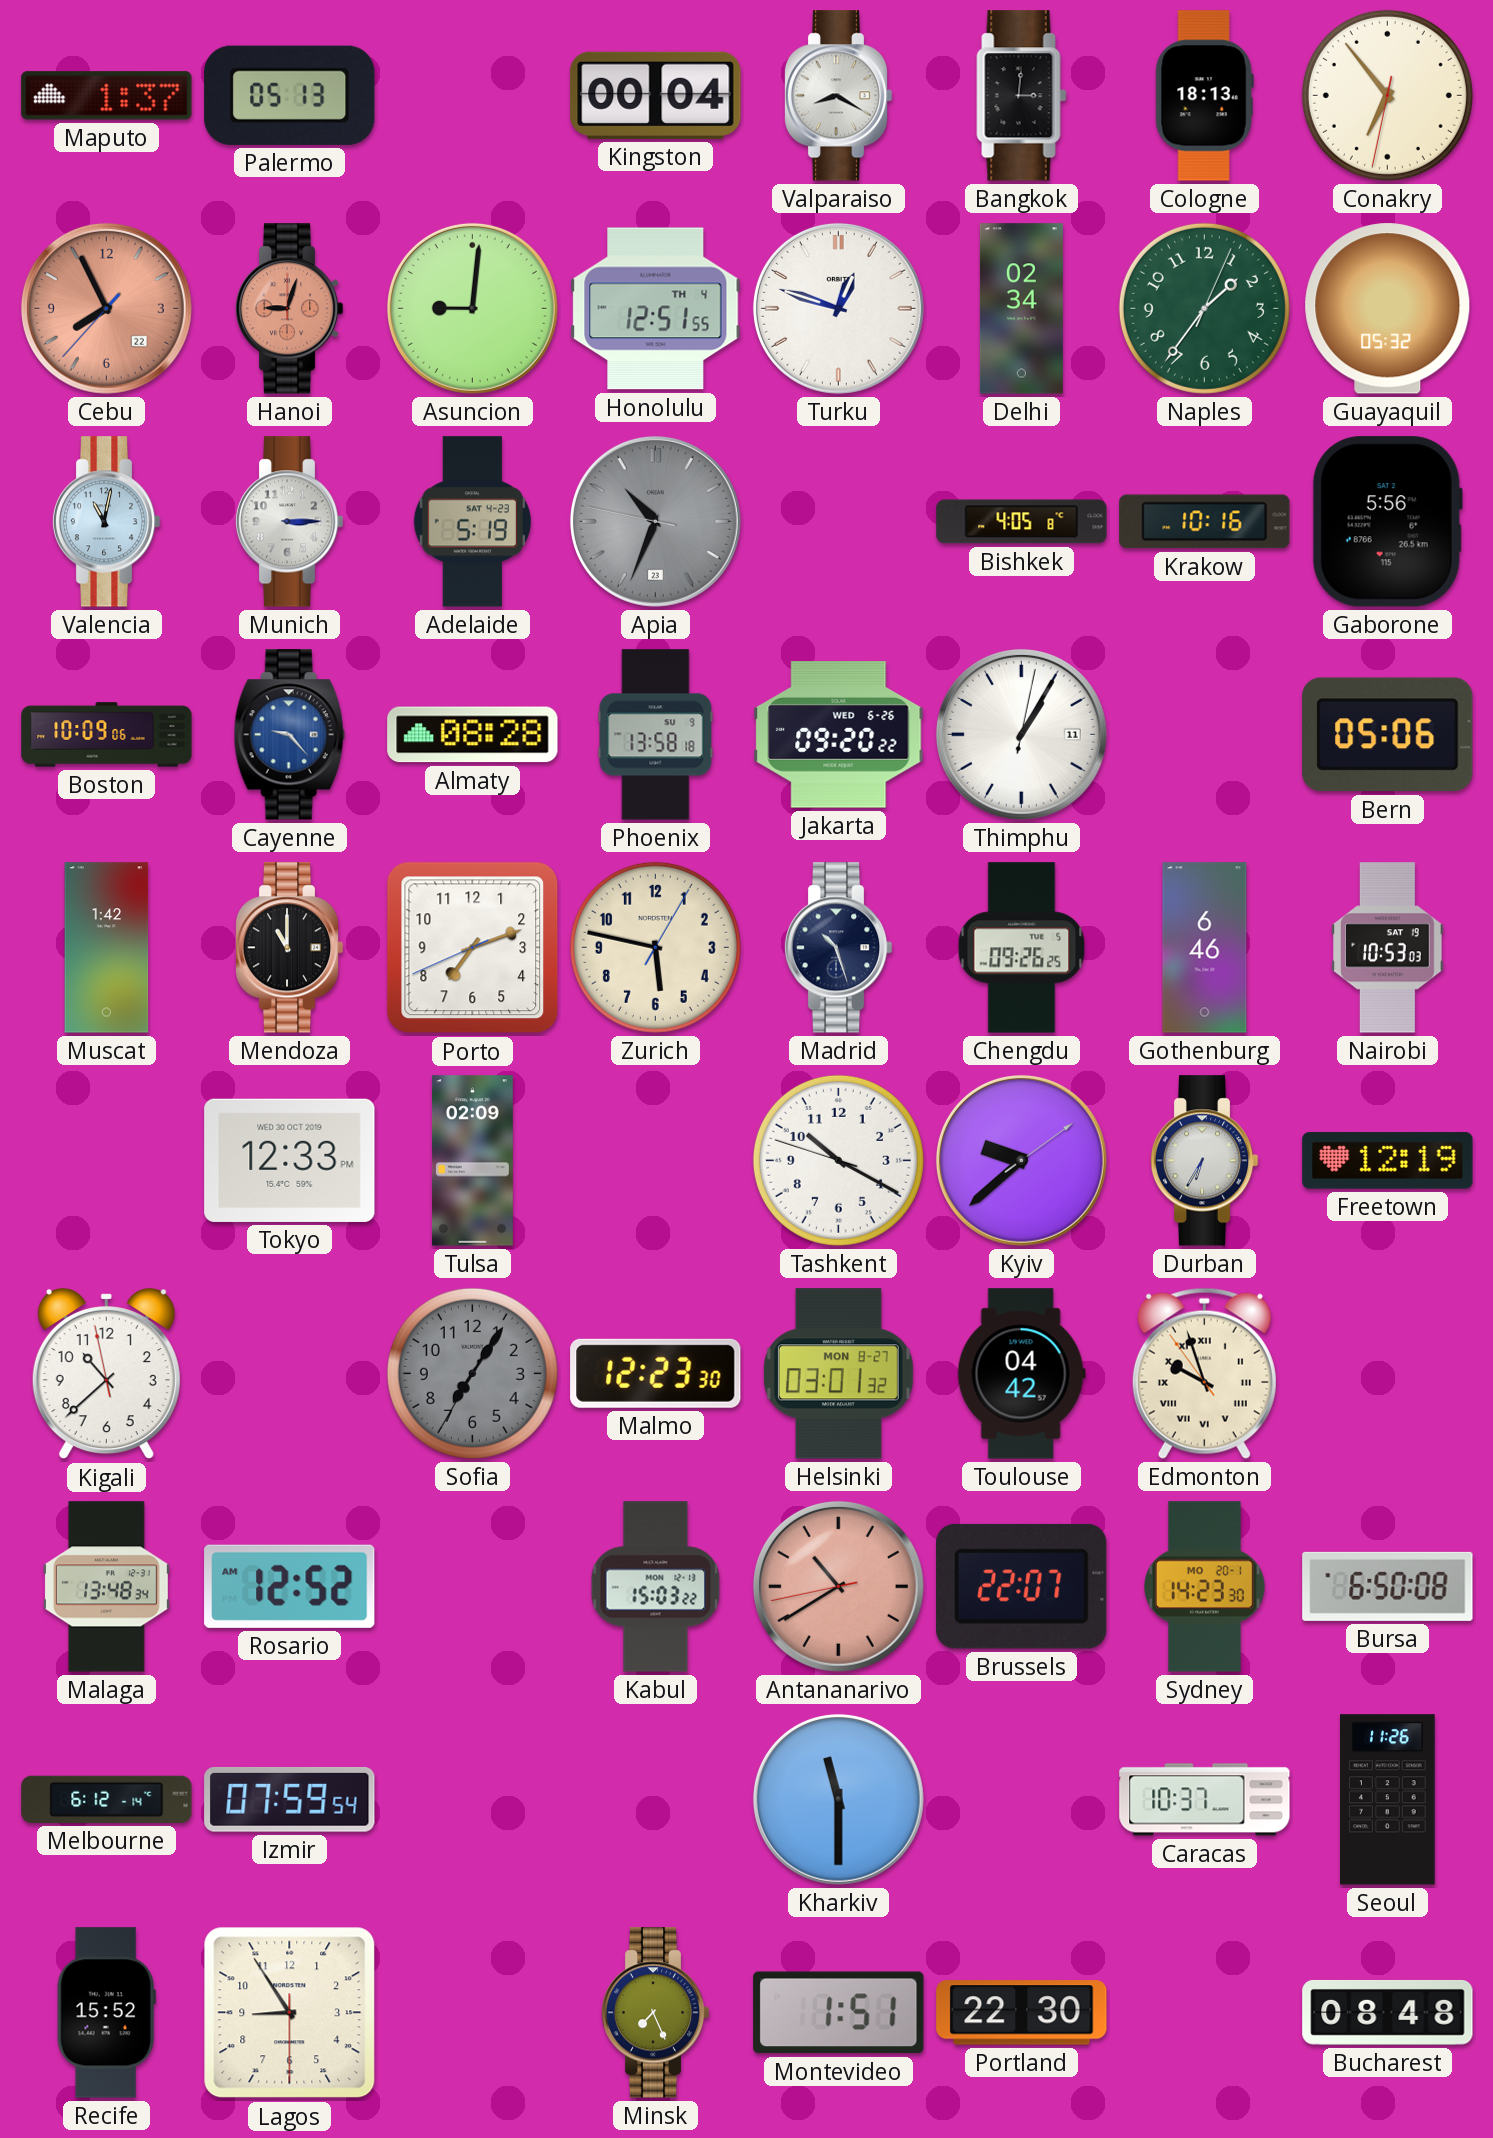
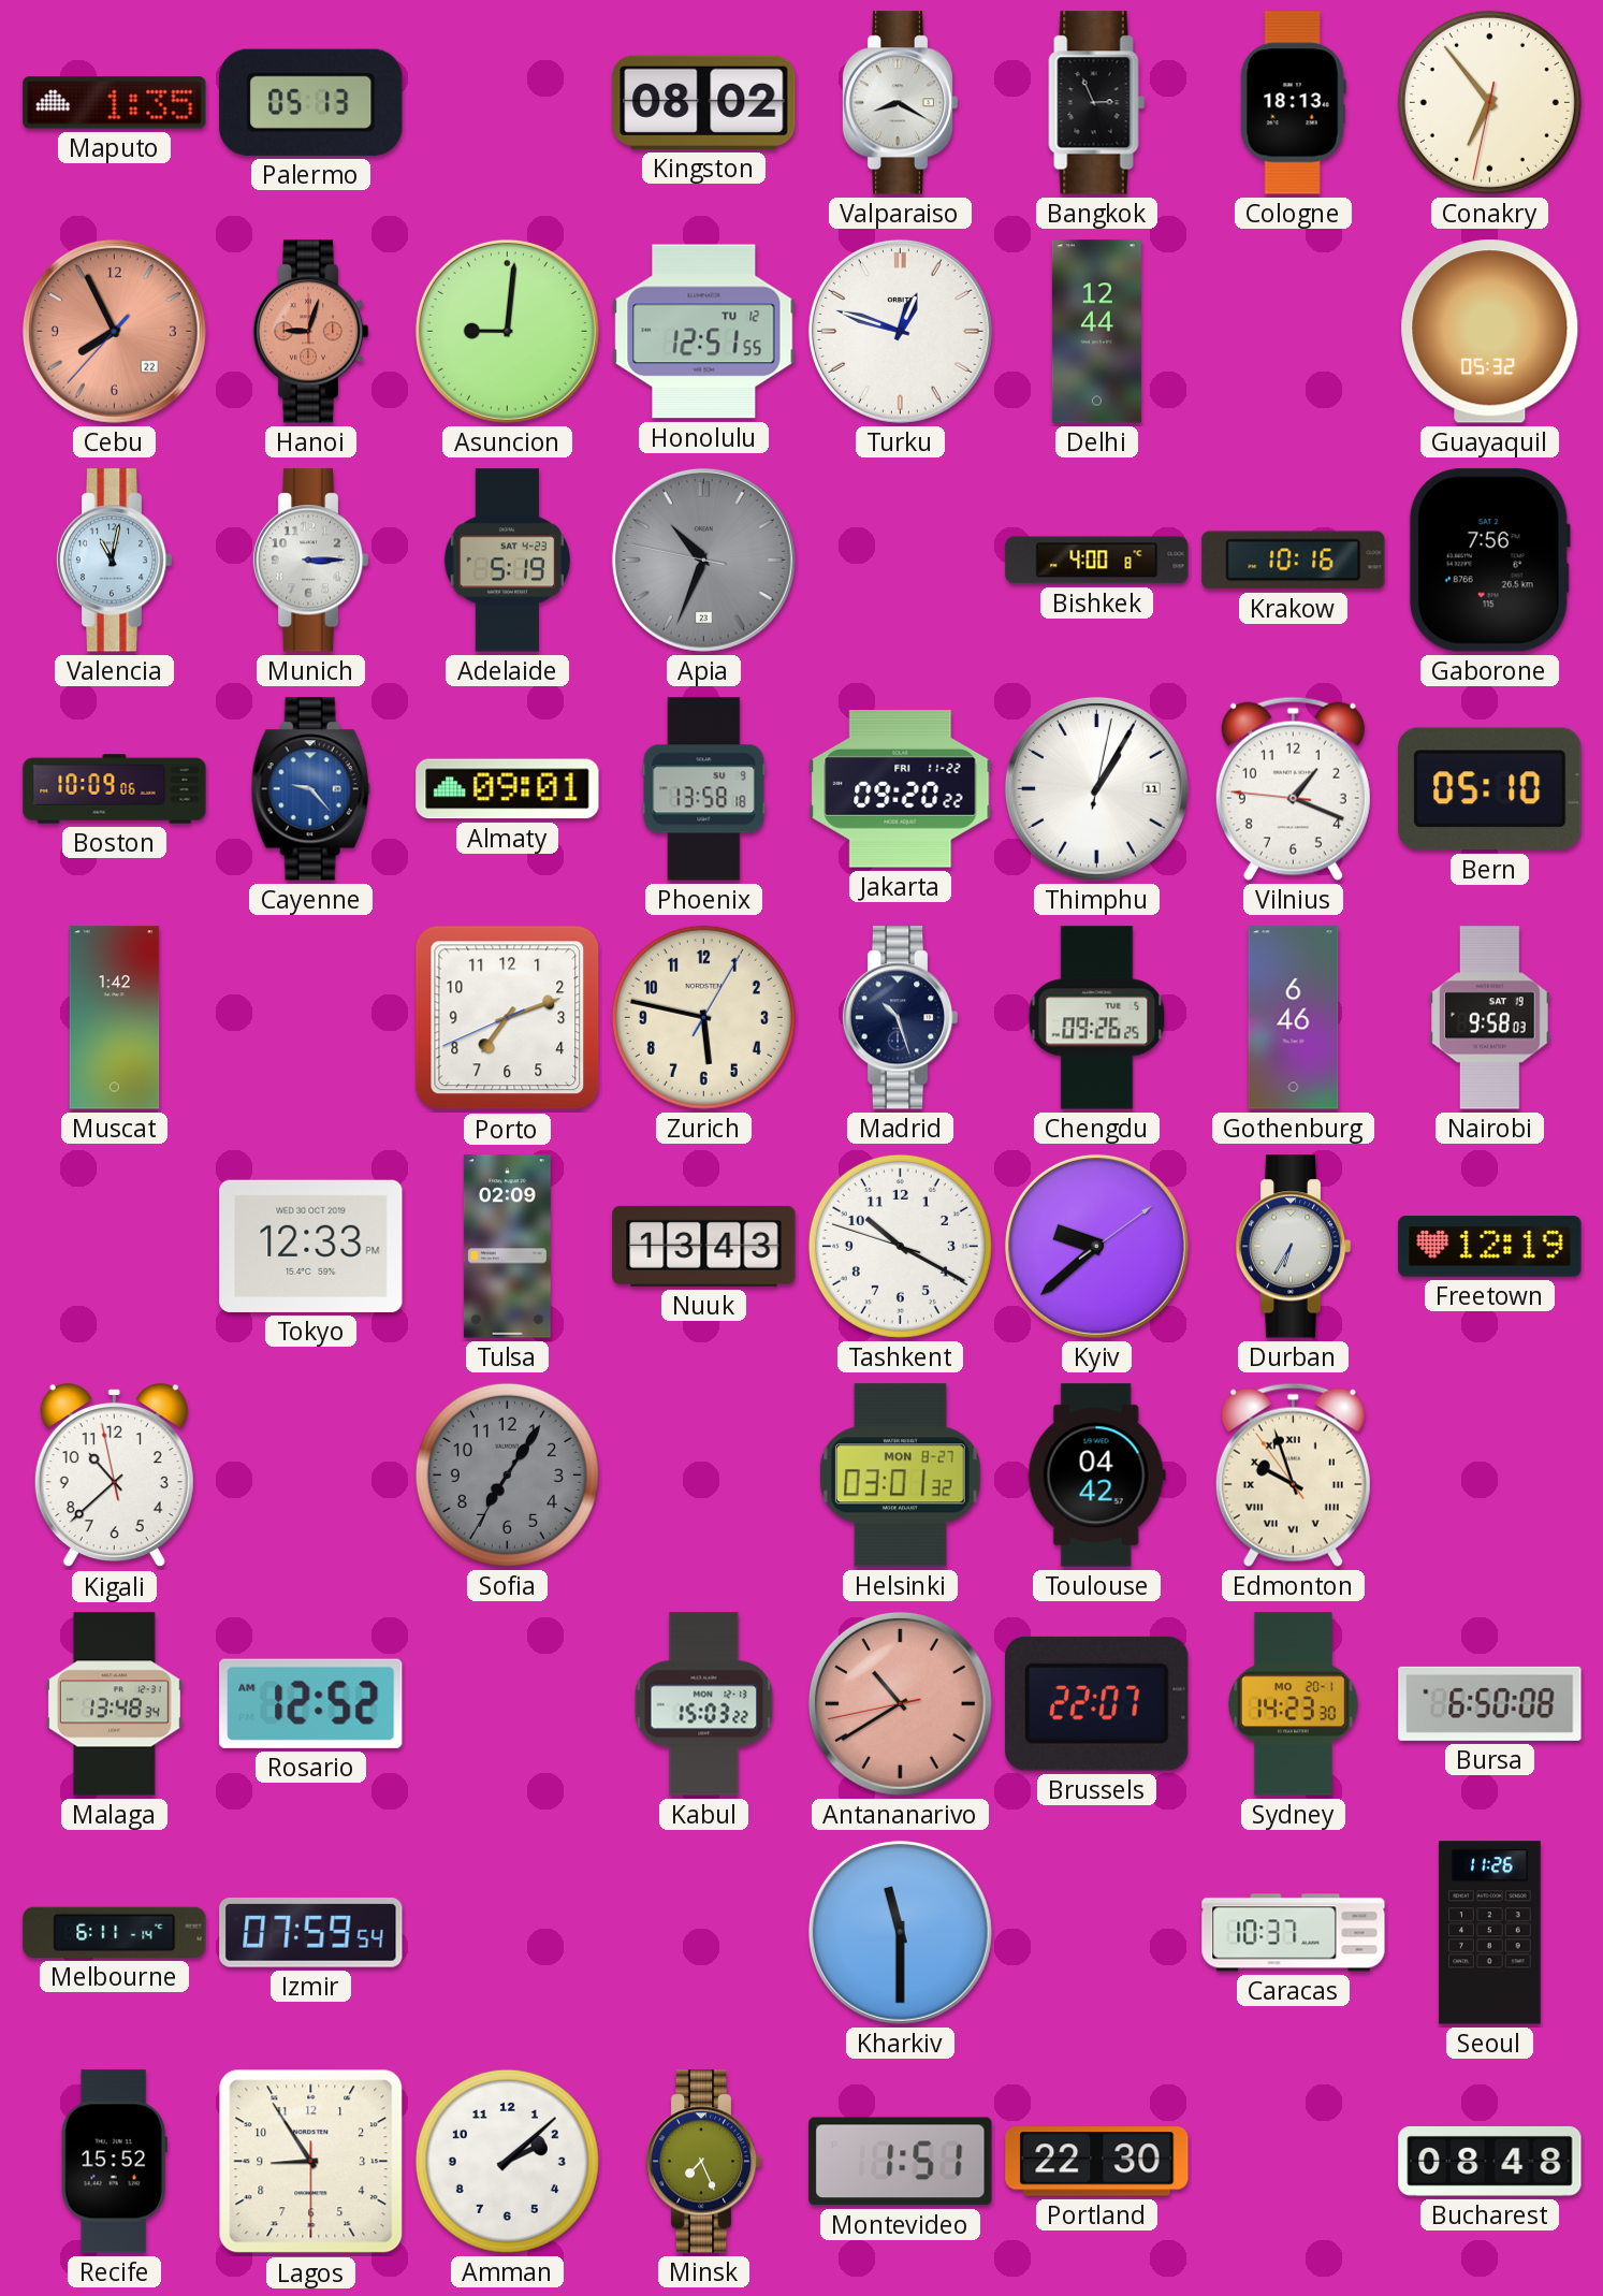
Maputo: 1:37 -> 1:35 (115, 103)
Kingston: 00:04 -> 08:02 (704, 102)
Bangkok: 3:01 -> 2:56 (1097, 103)
Honolulu date: TH 4 -> TU 12 (704, 332)
Delhi: 02:34 -> 12:44 (1096, 332)
Naples: 1:36 -> none (1204, 308)
Bishkek: 4:05 -> 4:00 (1097, 561)
Gaborone: 5:56 -> 7:56 (1489, 561)
Almaty: 08:28 -> 09:01 (508, 789)
Jakarta date: WED 6-26 -> FRI 11-22 (901, 789)
Vilnius: none -> 1:18 (1293, 788)
Bern: 05:06 -> 05:10 (1490, 789)
Mendoza: 11:00 -> none (289, 948)
Nairobi: 10:53 -> 9:58 (1490, 1018)
Nuuk: none -> 13:43 (704, 1246)
Malmo: 12:23 -> none (656, 1373)
Melbourne: 6:12 -> 6:11 (115, 1932)
Amman: none -> 2:08 (507, 2161)
